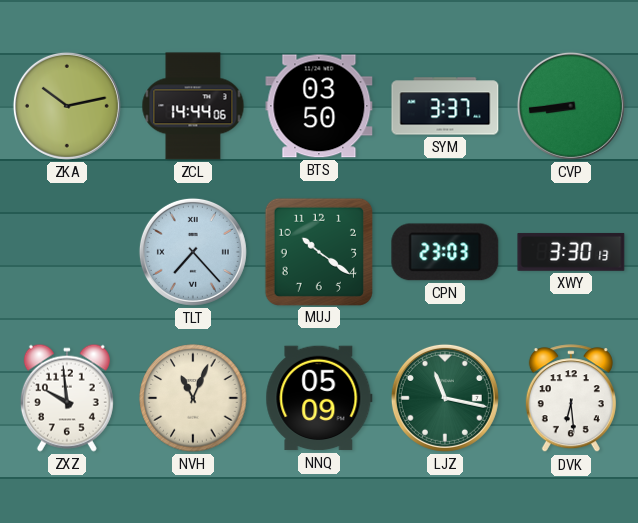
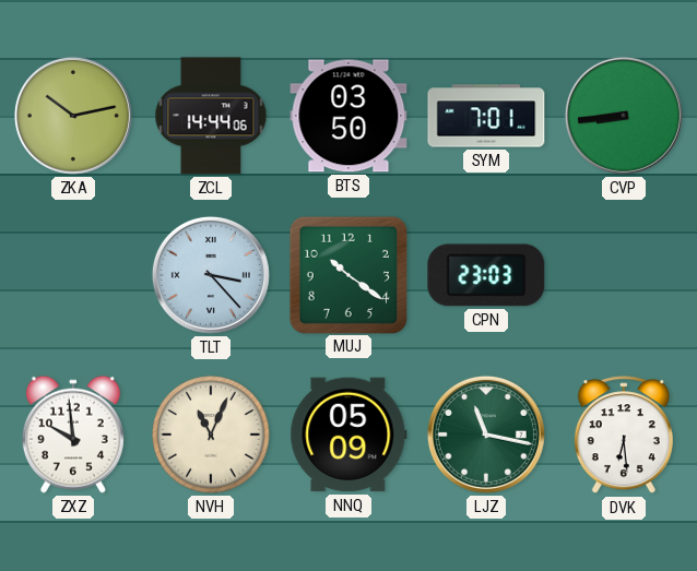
SYM: 3:37 -> 7:01 (486, 116)
TLT: 7:23 -> 3:23 (211, 275)
XWY: 3:30 -> none (571, 252)
